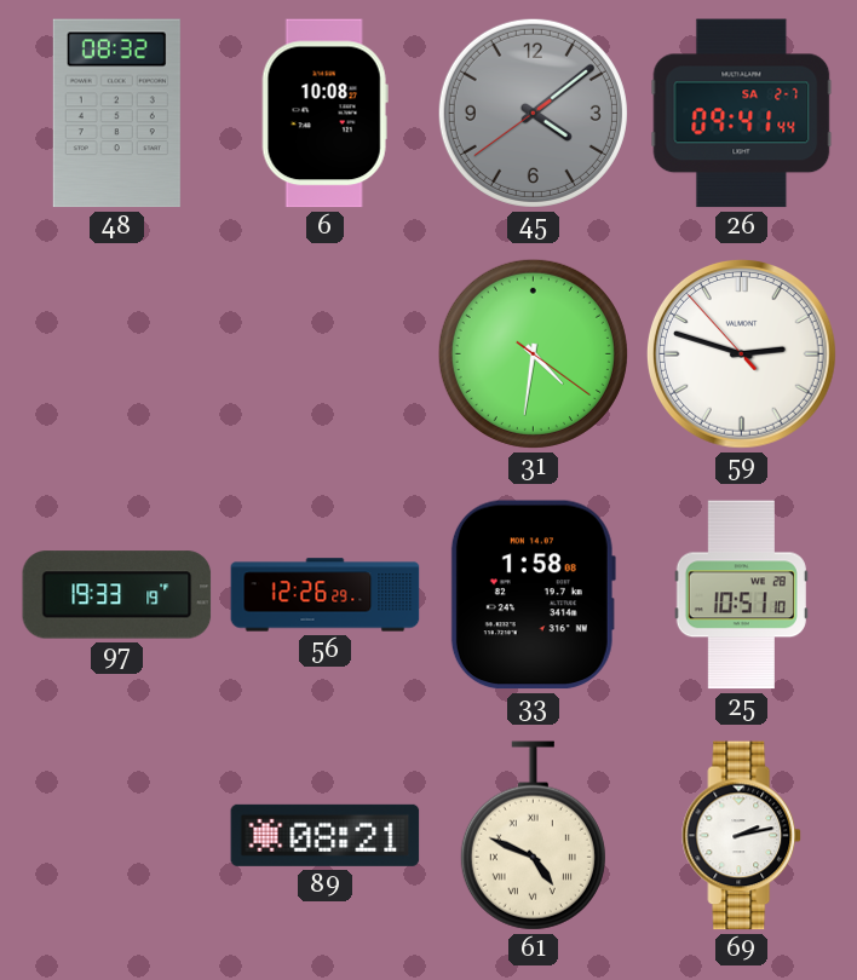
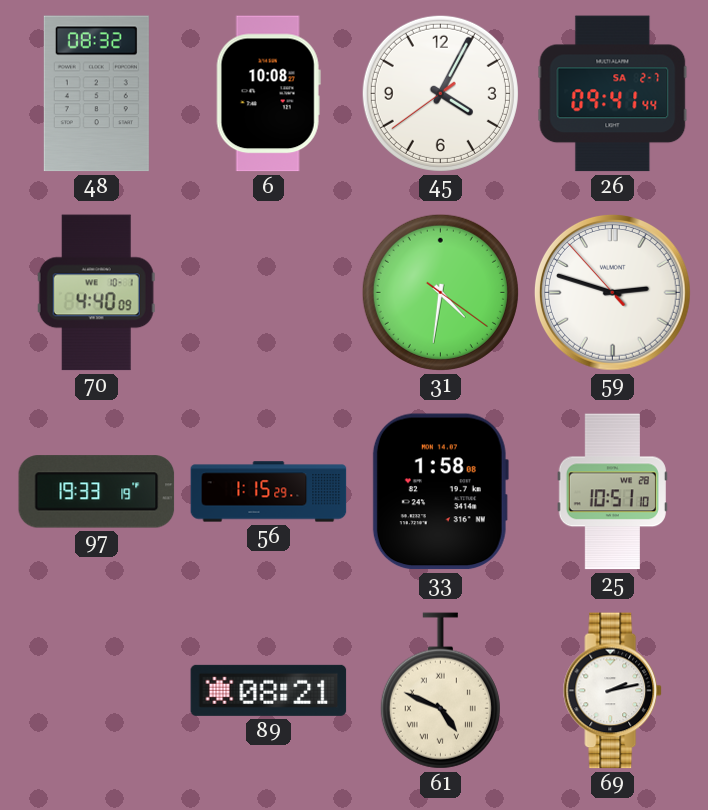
45: 4:08 -> 4:04 (440, 93)
45 dial: grey -> white (440, 93)
70: none -> 4:40 (96, 293)
56: 12:26 -> 1:15 (269, 492)
